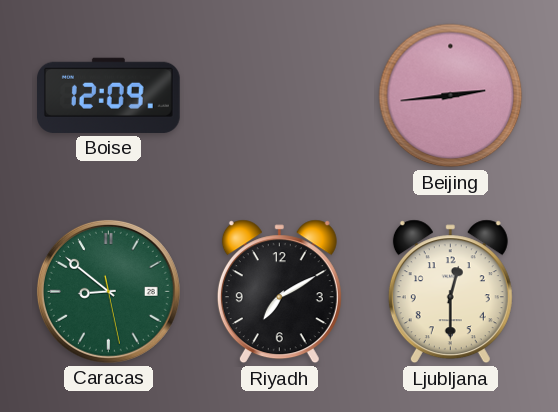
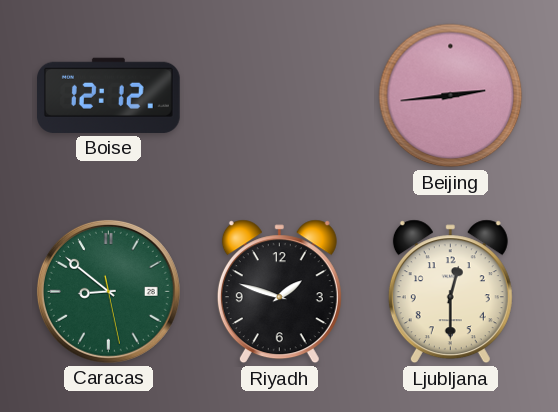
Boise: 12:09 -> 12:12 (109, 95)
Riyadh: 7:10 -> 1:48 (279, 292)
